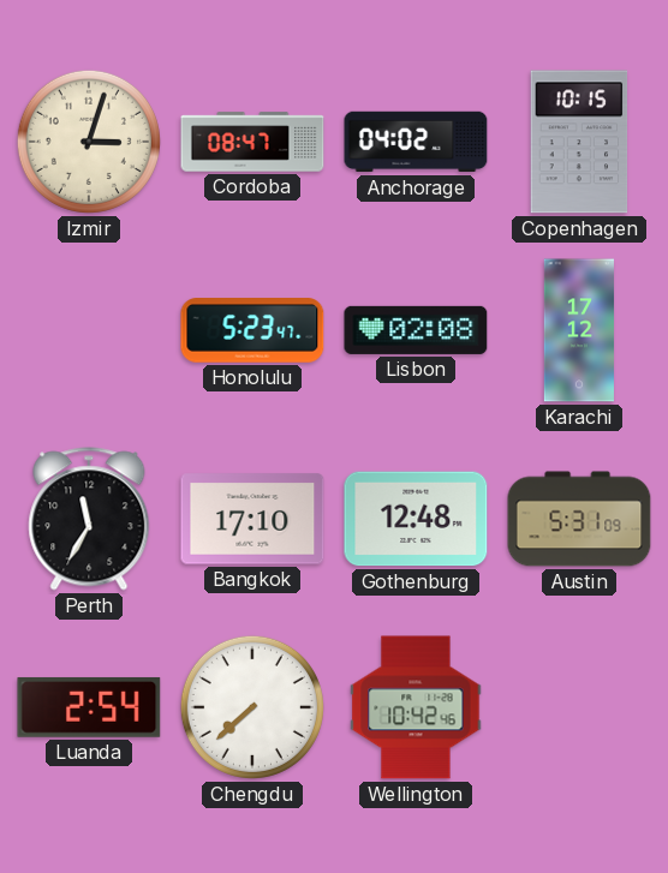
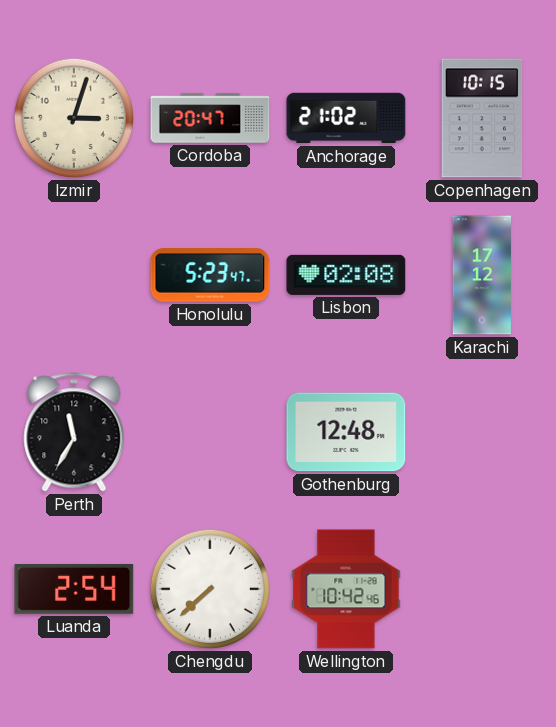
Cordoba: 08:47 -> 20:47 (210, 118)
Anchorage: 04:02 -> 21:02 (346, 118)
Bangkok: 17:10 -> none (252, 519)
Austin: 5:31 -> none (579, 519)
